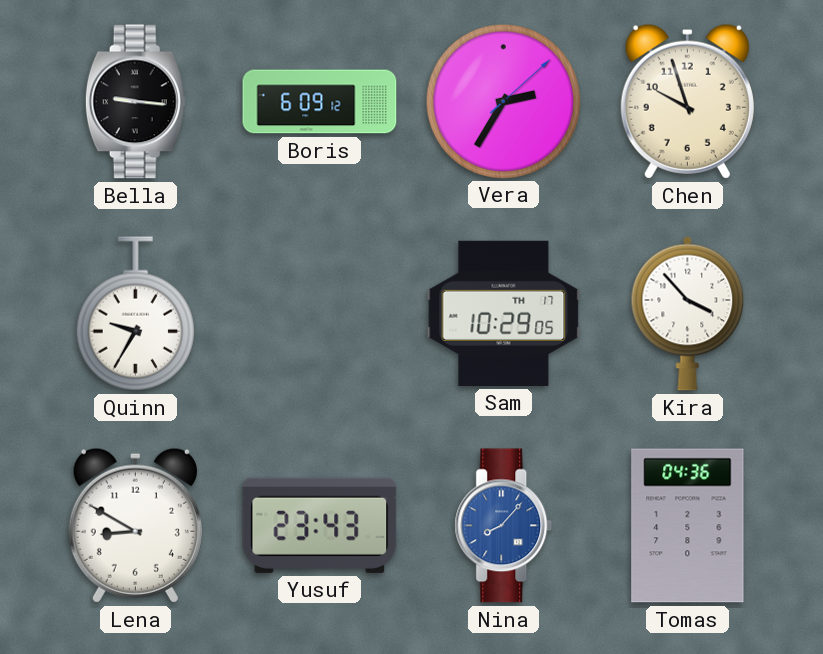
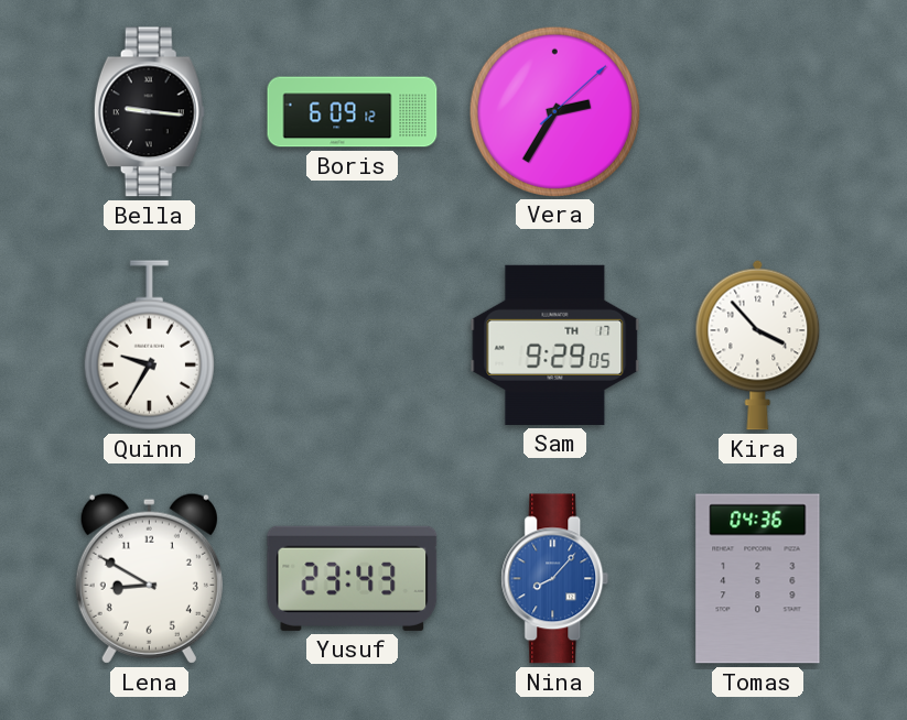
Chen: 9:57 -> none (687, 101)
Sam: 10:29 -> 9:29 (555, 345)
